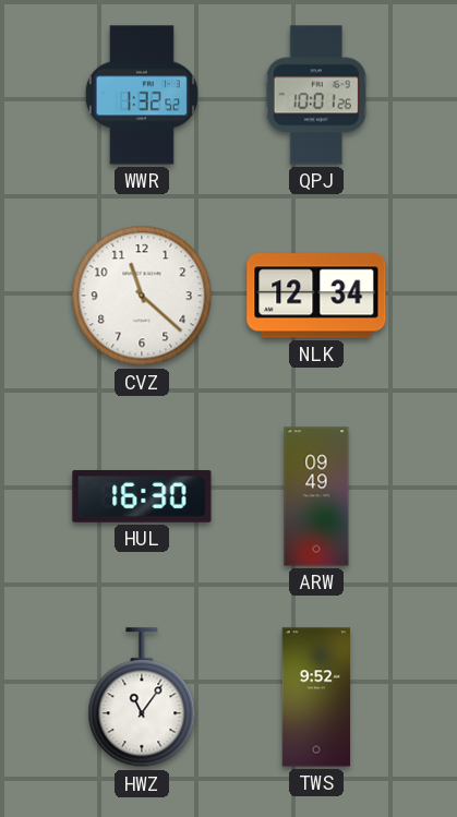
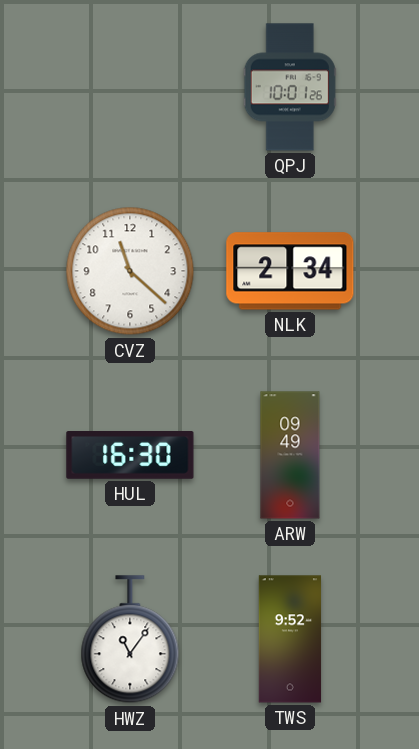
WWR: 1:32 -> none (142, 95)
NLK: 12:34 -> 2:34 (290, 271)
